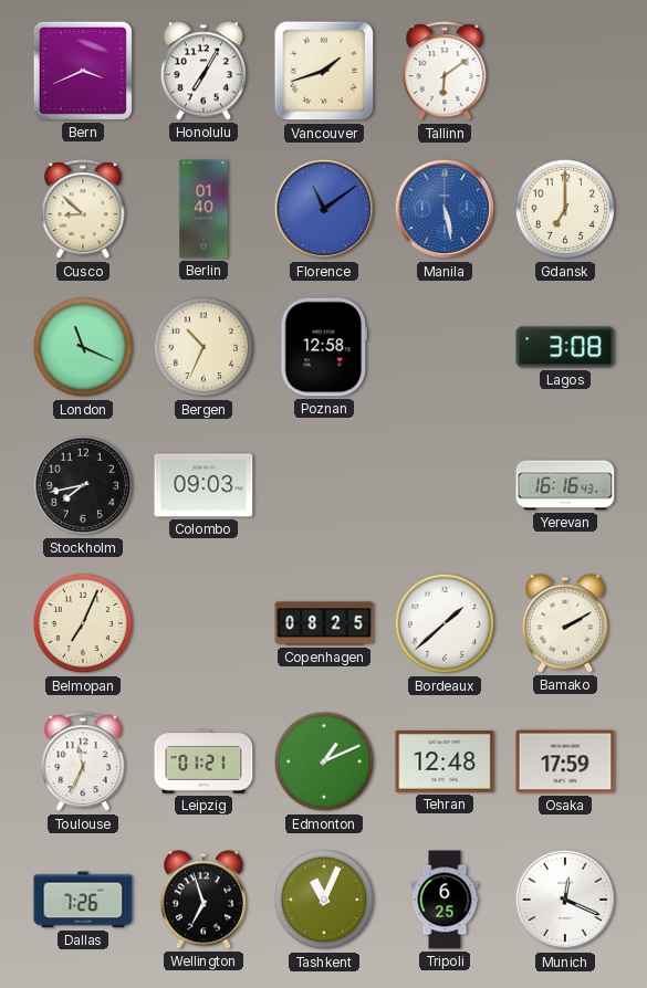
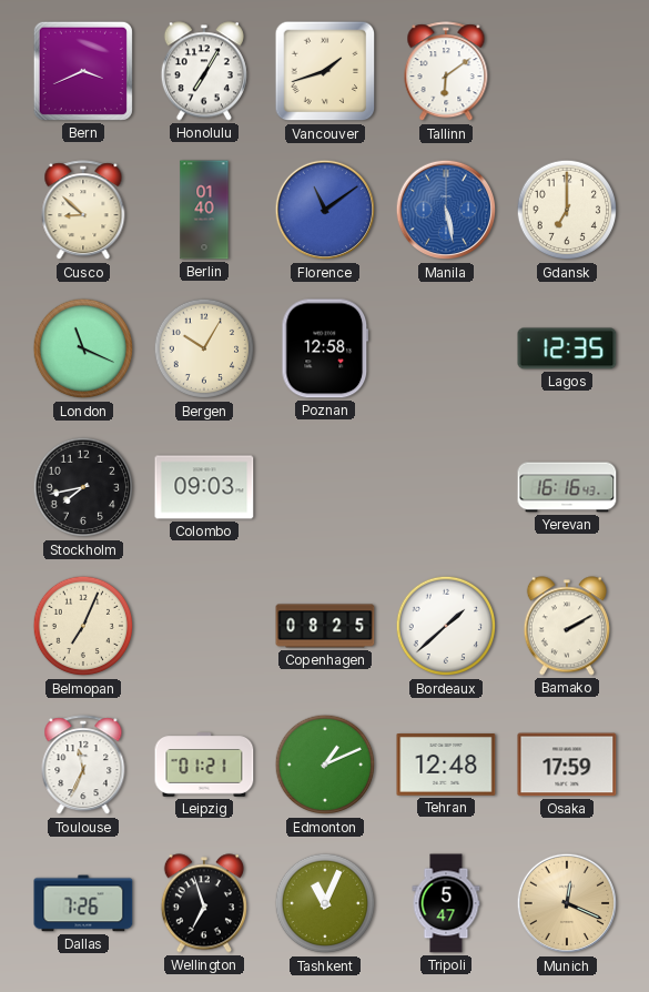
Bergen: 10:34 -> 10:05 (204, 348)
Lagos: 3:08 -> 12:35 (567, 348)
Tripoli: 6:25 -> 5:47 (446, 903)
Munich dial: white -> champagne (567, 903)
